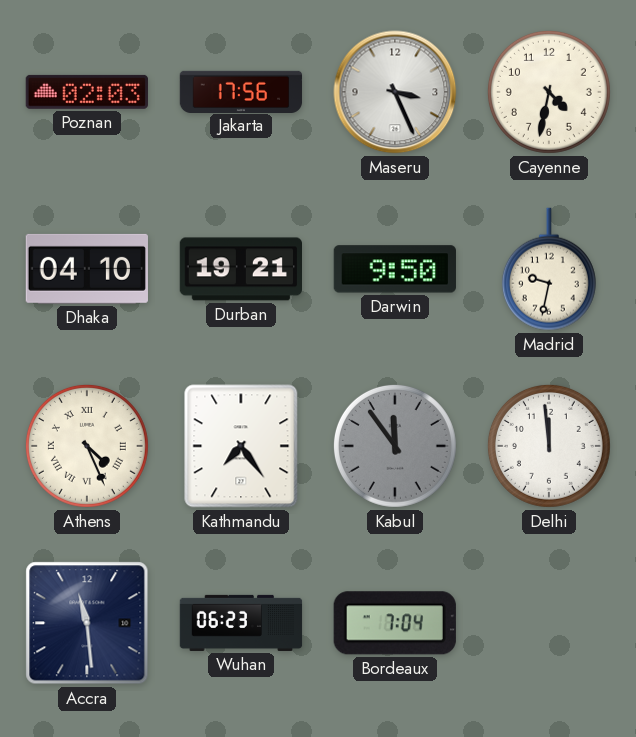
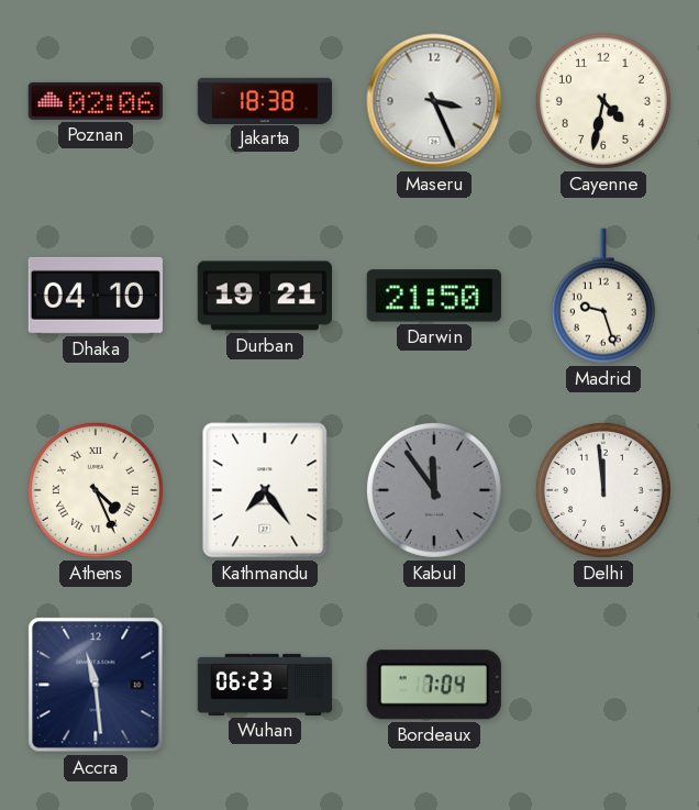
Poznan: 02:03 -> 02:06 (96, 101)
Jakarta: 17:56 -> 18:38 (265, 100)
Darwin: 9:50 -> 21:50 (434, 296)
Madrid: 9:32 -> 9:27 (603, 296)
